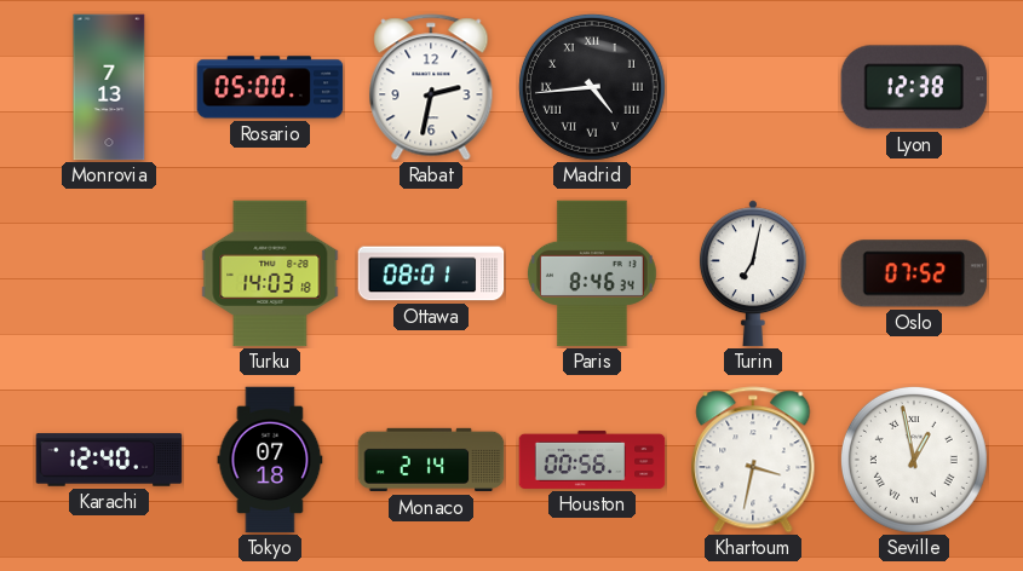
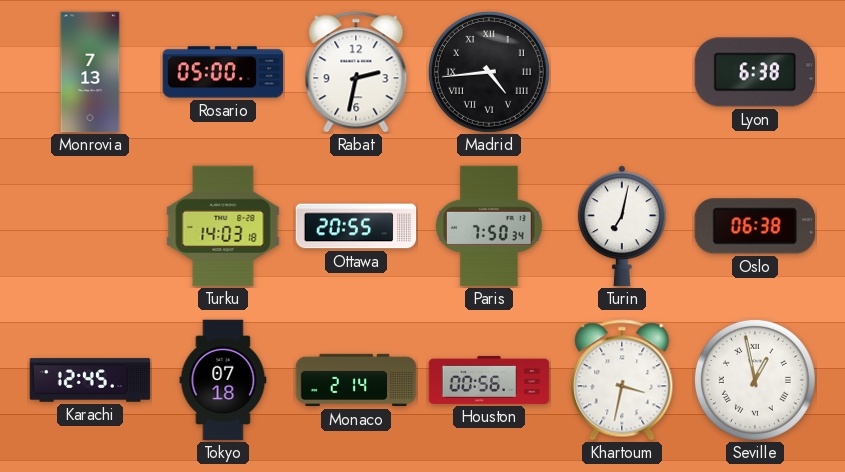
Lyon: 12:38 -> 6:38 (755, 72)
Ottawa: 08:01 -> 20:55 (356, 226)
Paris: 8:46 -> 7:50 (489, 226)
Oslo: 07:52 -> 06:38 (755, 226)
Karachi: 12:40 -> 12:45 (90, 380)
